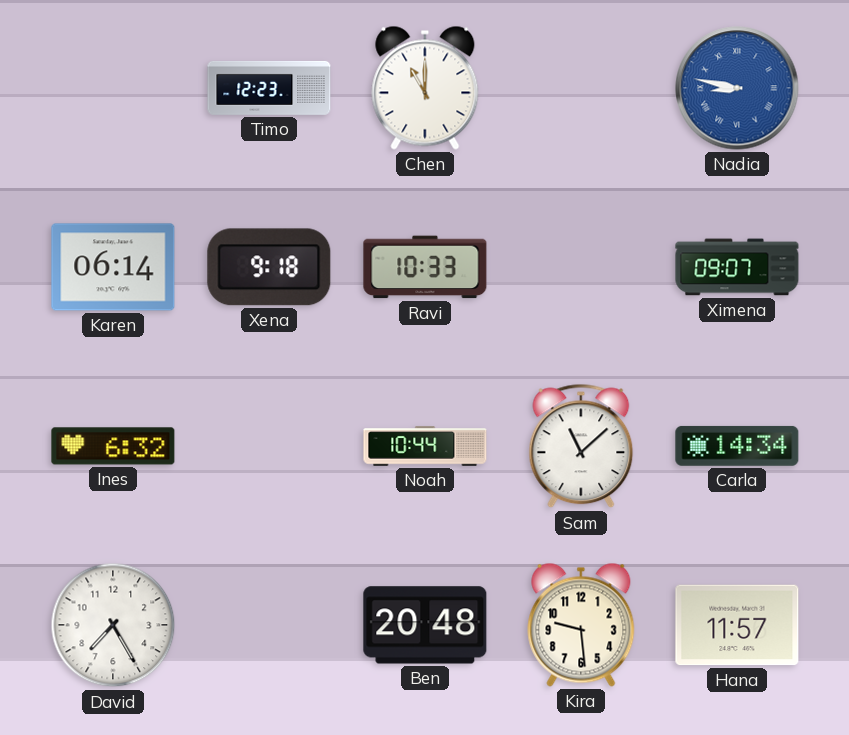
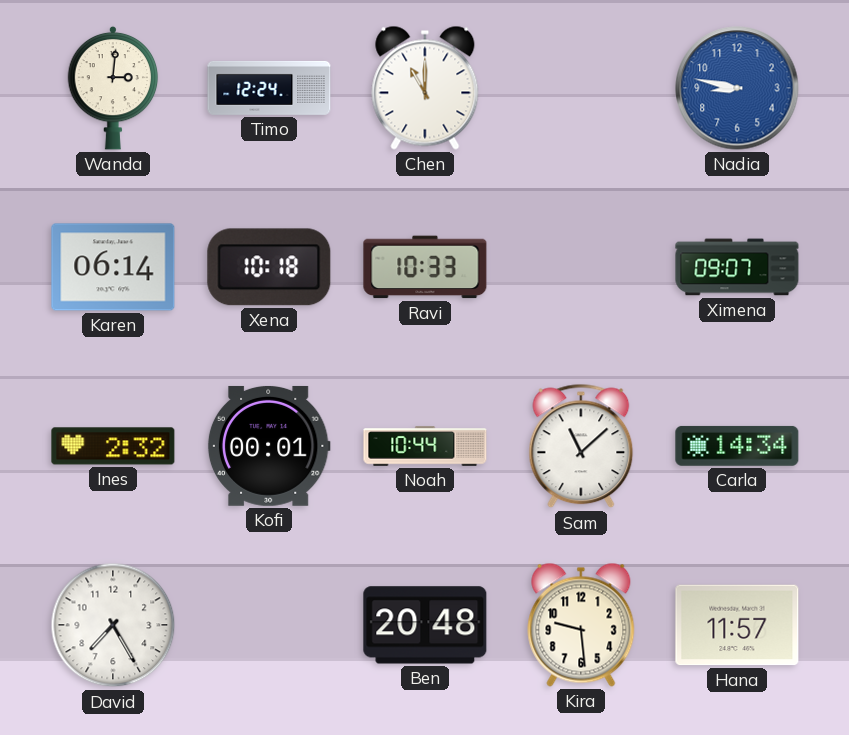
Wanda: none -> 3:01 (113, 88)
Timo: 12:23 -> 12:24 (269, 88)
Nadia numerals: Roman -> Arabic (737, 88)
Xena: 9:18 -> 10:18 (269, 267)
Ines: 6:32 -> 2:32 (113, 446)
Kofi: none -> 00:01 (269, 446)
